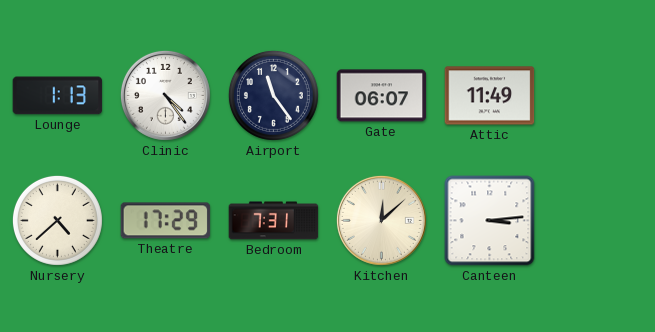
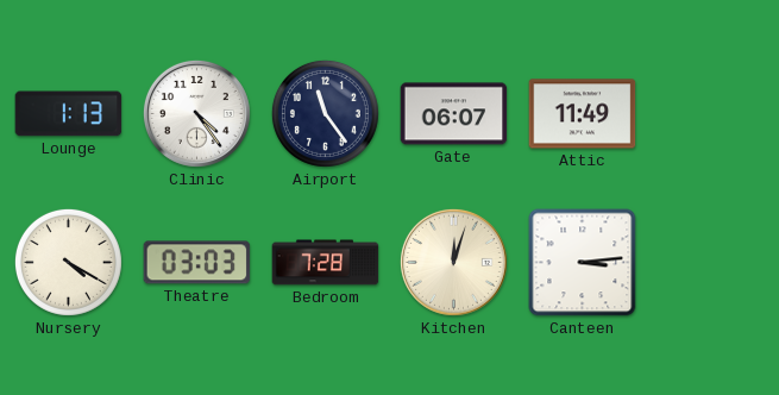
Nursery: 4:38 -> 4:20 (68, 262)
Theatre: 17:29 -> 03:03 (197, 263)
Bedroom: 7:31 -> 7:28 (326, 263)
Kitchen: 12:08 -> 12:03 (453, 262)
